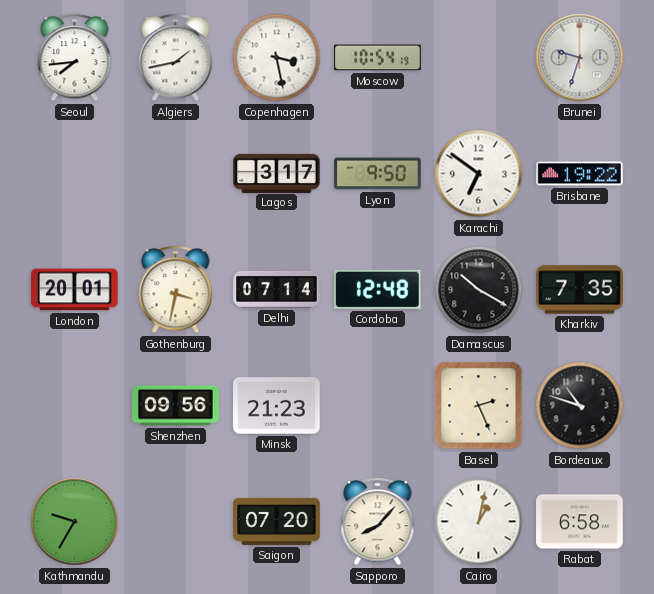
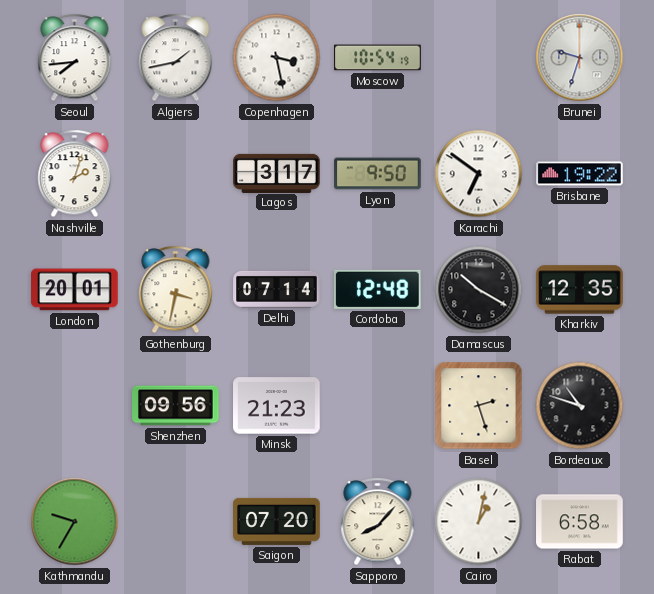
Nashville: none -> 2:03 (75, 174)
Kharkiv: 7:35 -> 12:35 (580, 290)
Basel: 2:26 -> 2:27 (479, 406)
